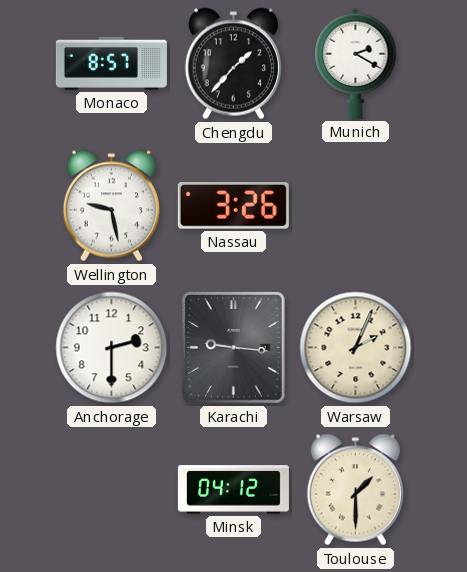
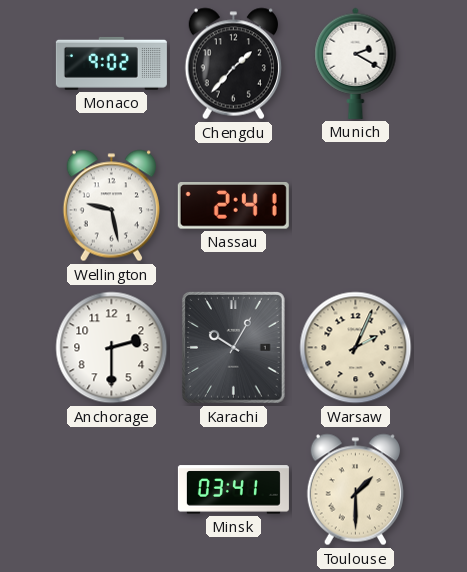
Monaco: 8:57 -> 9:02 (111, 63)
Nassau: 3:26 -> 2:41 (233, 206)
Karachi: 9:16 -> 10:05 (233, 348)
Minsk: 04:12 -> 03:41 (233, 490)
